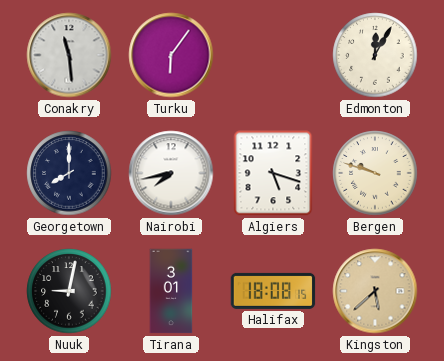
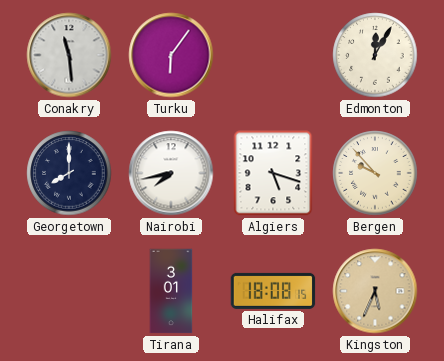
Bergen: 9:48 -> 9:53 (375, 173)
Nuuk: 9:02 -> none (69, 291)
Kingston: 5:38 -> 5:34 (375, 291)
